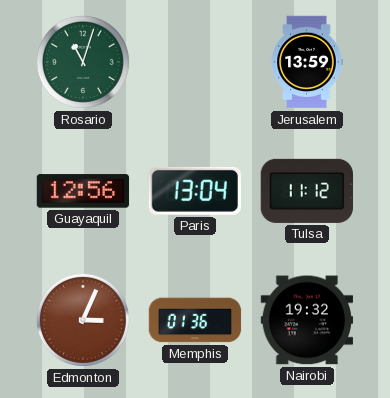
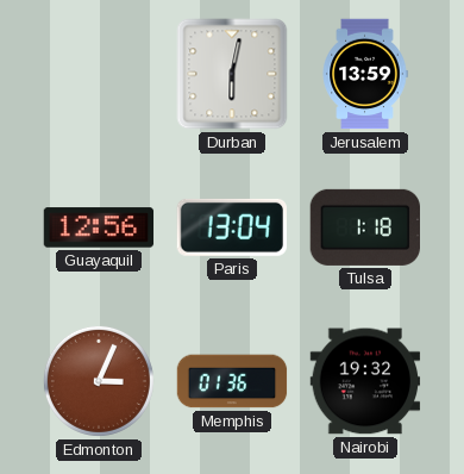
Rosario: 11:03 -> none (83, 62)
Durban: none -> 6:02 (232, 74)
Tulsa: 11:12 -> 1:18 (364, 227)
